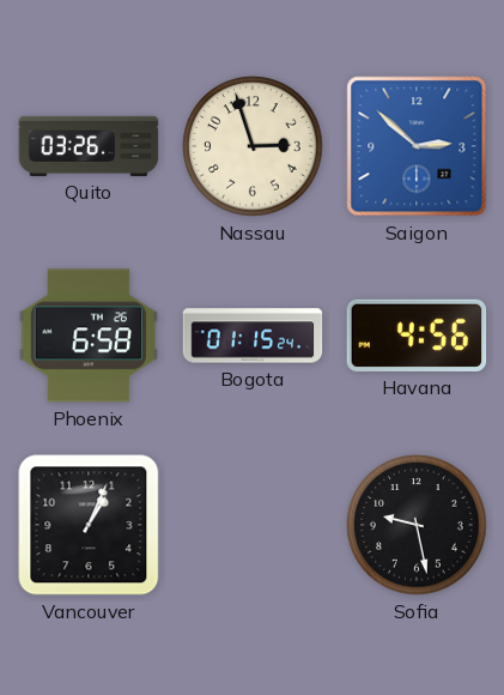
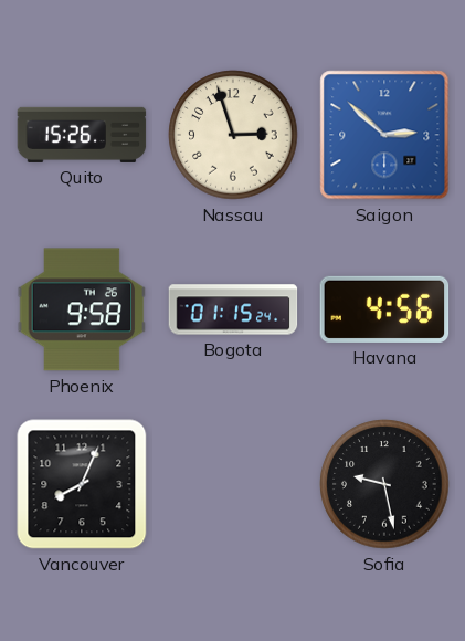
Quito: 03:26 -> 15:26 (82, 135)
Phoenix: 6:58 -> 9:58 (82, 309)
Vancouver: 1:04 -> 8:04 (82, 484)
